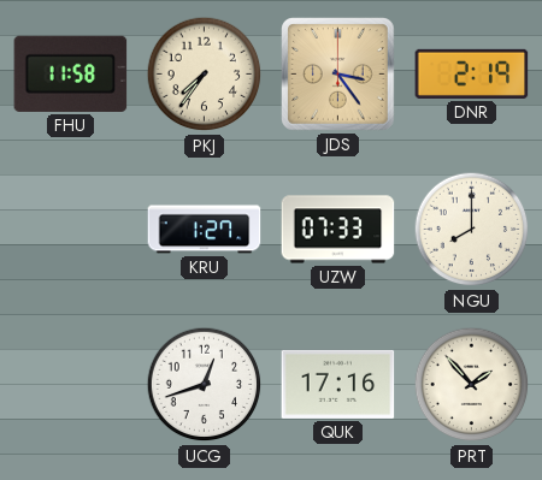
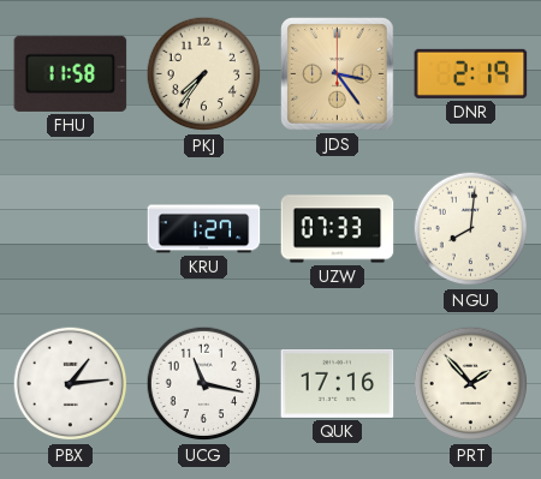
NGU: 8:00 -> 8:01 (471, 229)
PBX: none -> 1:14 (71, 384)
UCG: 12:42 -> 11:17 (204, 384)
